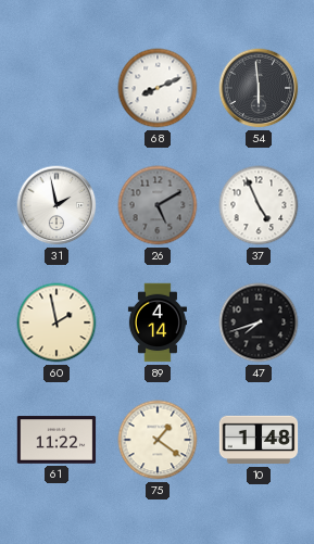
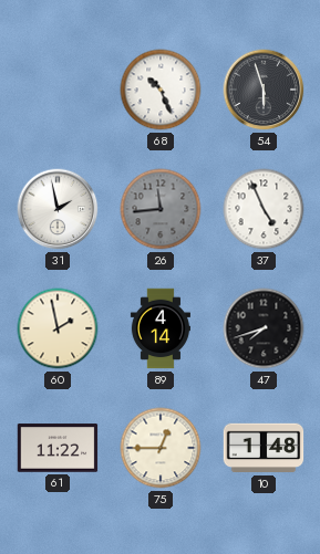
68: 8:11 -> 10:26 (161, 90)
54: 5:59 -> 5:57 (264, 90)
26: 5:10 -> 11:44 (161, 209)
75: 1:21 -> 12:45 (161, 448)
